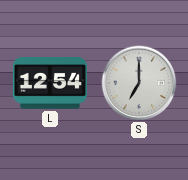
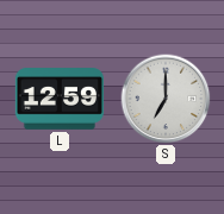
L: 12:54 -> 12:59 (58, 99)
